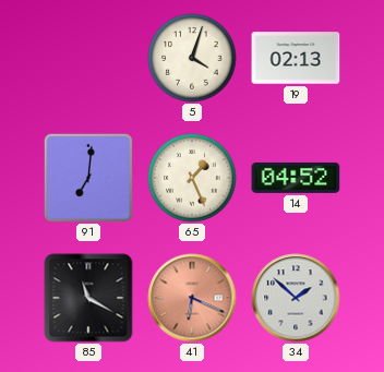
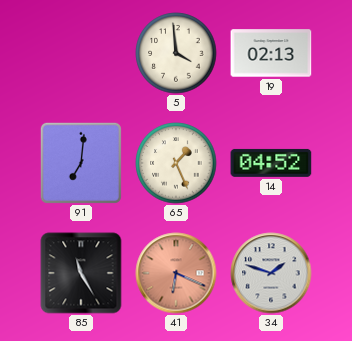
5: 4:03 -> 3:59 (176, 53)
85: 11:20 -> 11:25 (81, 273)
34: 1:52 -> 1:48 (271, 273)
